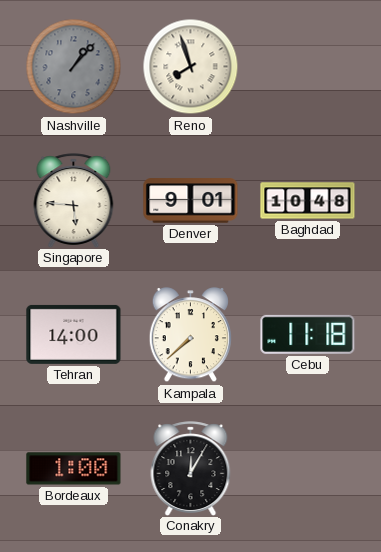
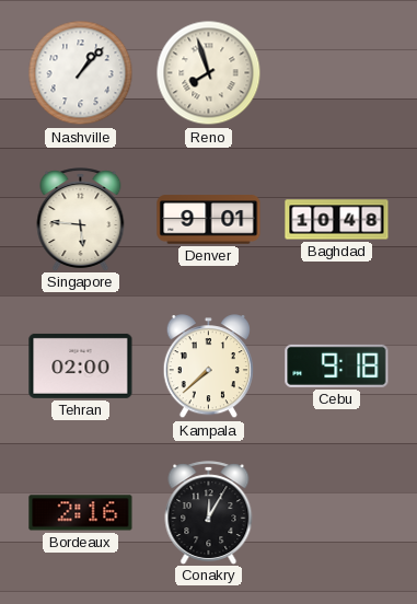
Nashville dial: grey -> white (81, 73)
Tehran: 14:00 -> 02:00 (81, 365)
Cebu: 11:18 -> 9:18 (337, 365)
Bordeaux: 1:00 -> 2:16 (81, 513)
